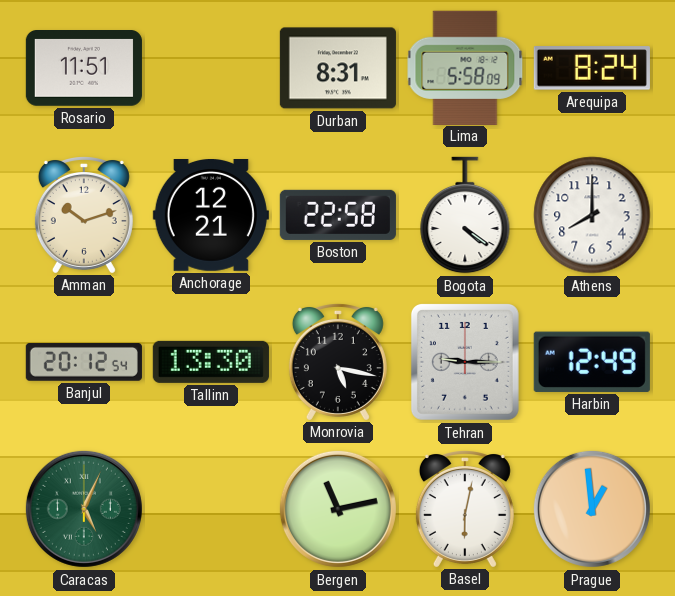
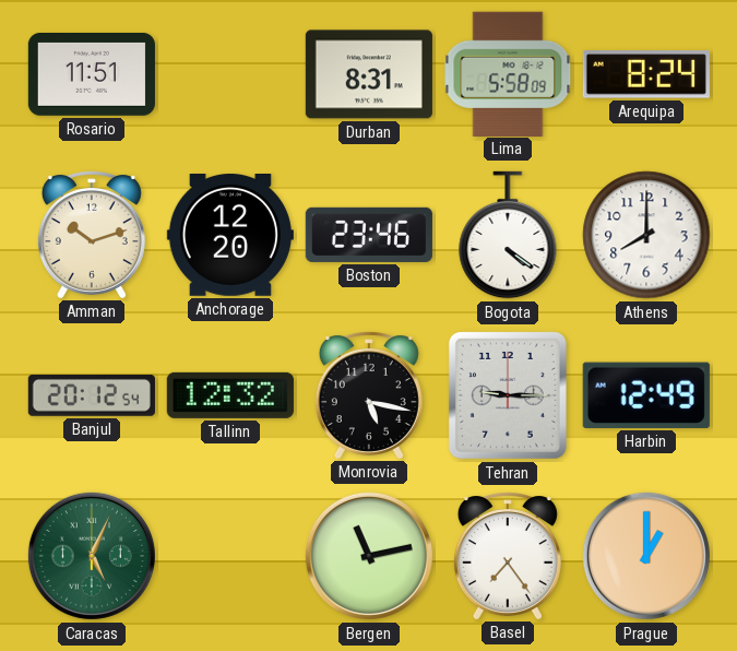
Anchorage: 12:21 -> 12:20 (230, 236)
Boston: 22:58 -> 23:46 (369, 235)
Tallinn: 13:30 -> 12:32 (230, 395)
Basel: 6:02 -> 7:24 (508, 556)
Prague: 12:59 -> 1:00 (646, 556)
